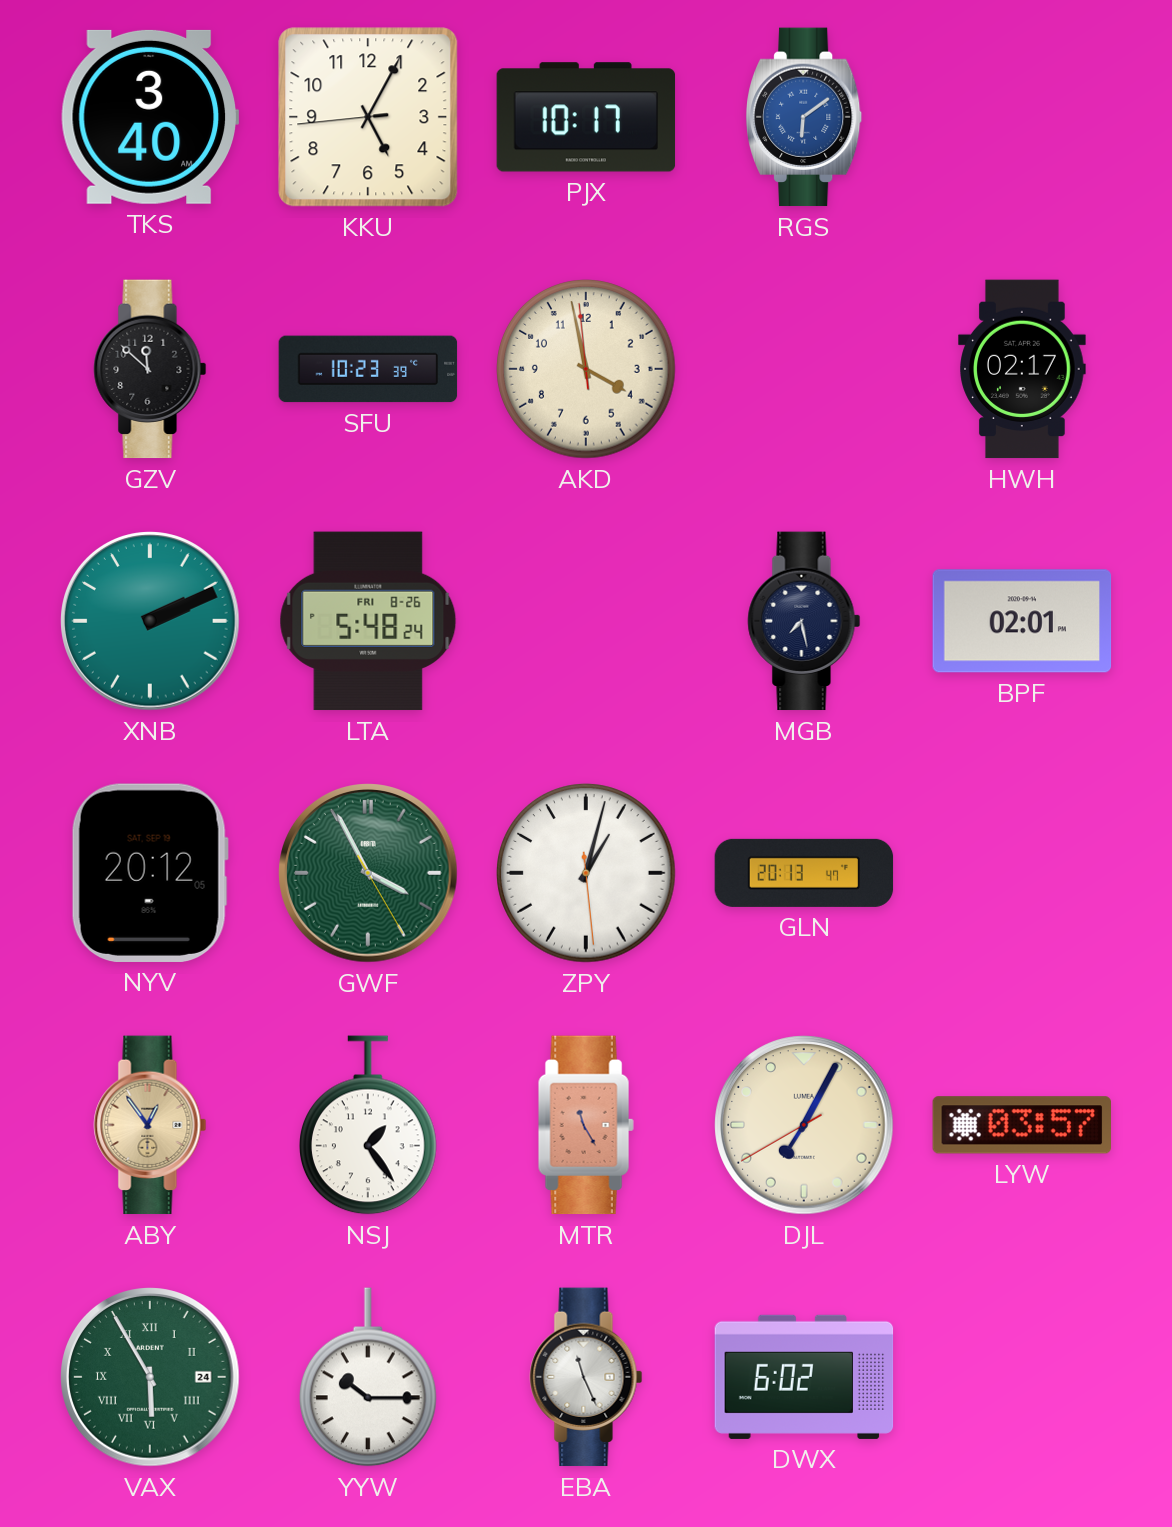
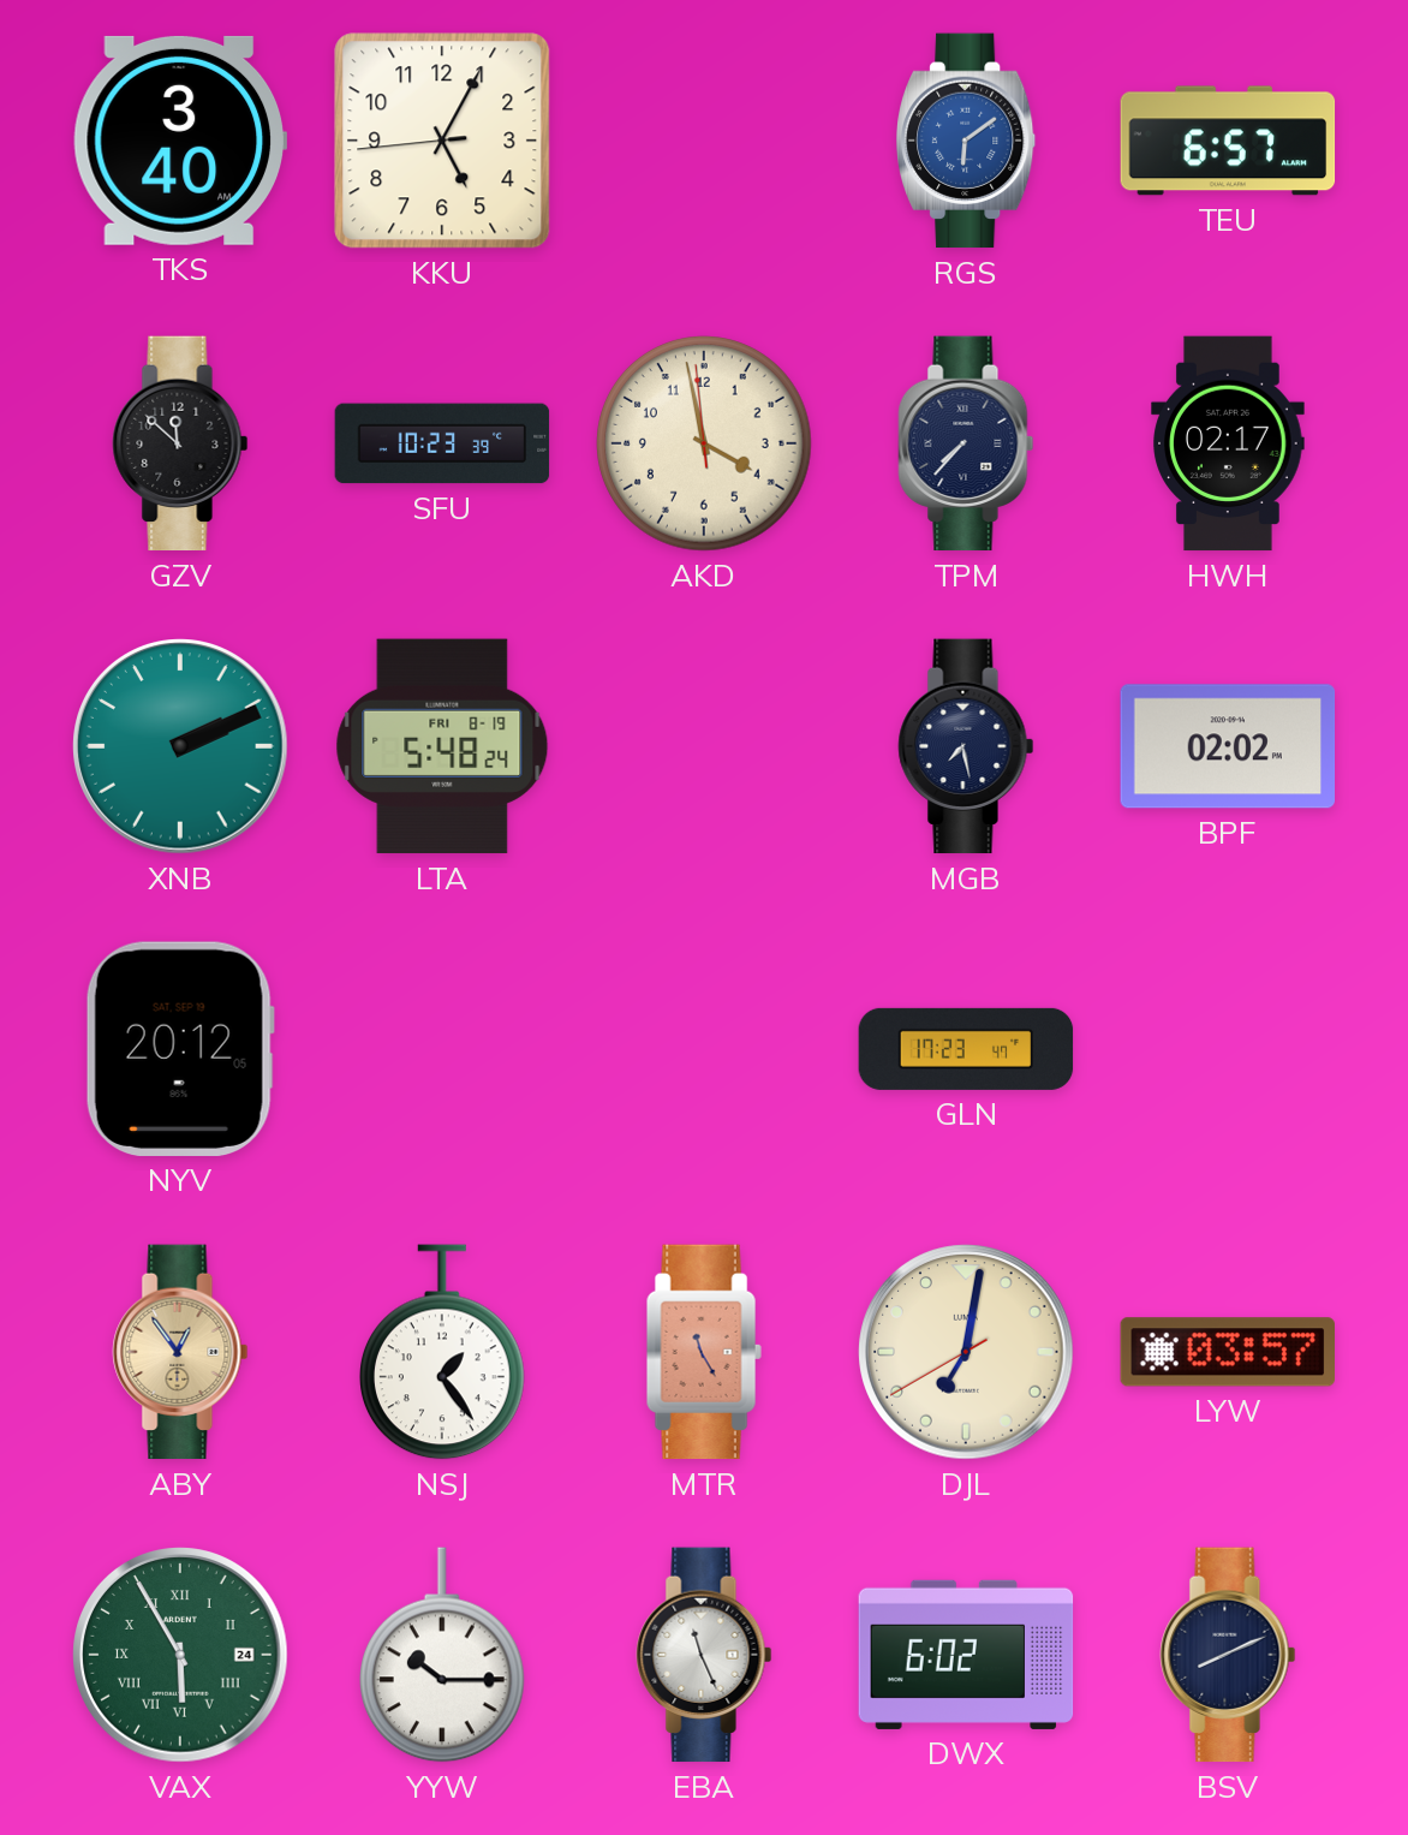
PJX: 10:17 -> none (586, 117)
TEU: none -> 6:57 (1228, 141)
TPM: none -> 7:37 (966, 443)
LTA date: FRI 8-26 -> FRI 8-19 (442, 746)
BPF: 02:01 -> 02:02 (1228, 746)
GWF: 3:55 -> none (368, 873)
ZPY: 1:02 -> none (586, 873)
GLN: 20:13 -> 17:23 (966, 1049)
DJL: 7:04 -> 7:01 (966, 1352)
BSV: none -> 8:11 (1228, 1655)
